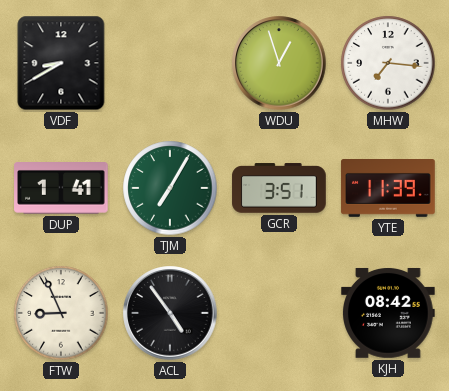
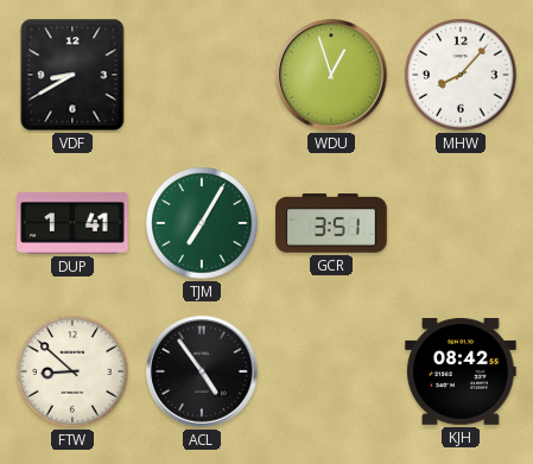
MHW: 7:16 -> 8:07 (461, 75)
YTE: 11:39 -> none (388, 189)
FTW: 8:56 -> 8:52 (72, 371)
